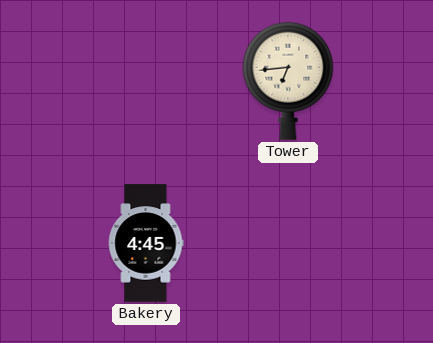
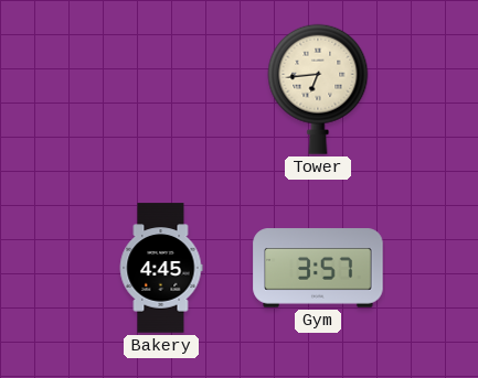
Gym: none -> 3:57 (318, 268)
